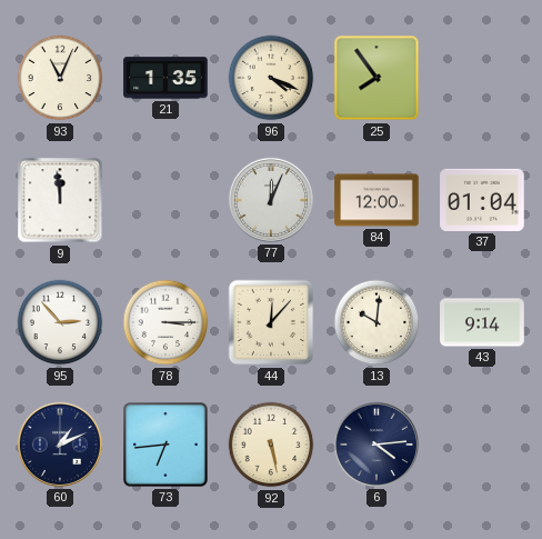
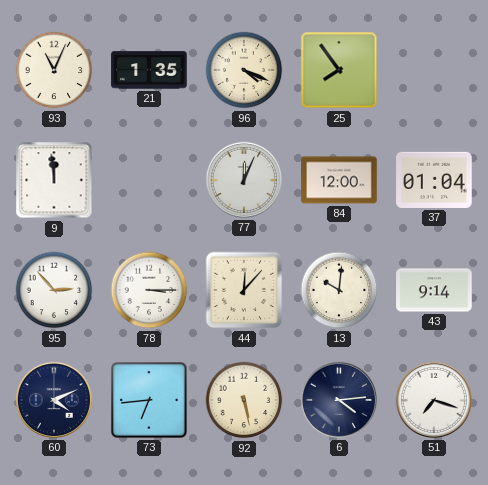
60: 1:11 -> 4:11 (54, 400)
51: none -> 7:18 (434, 400)
